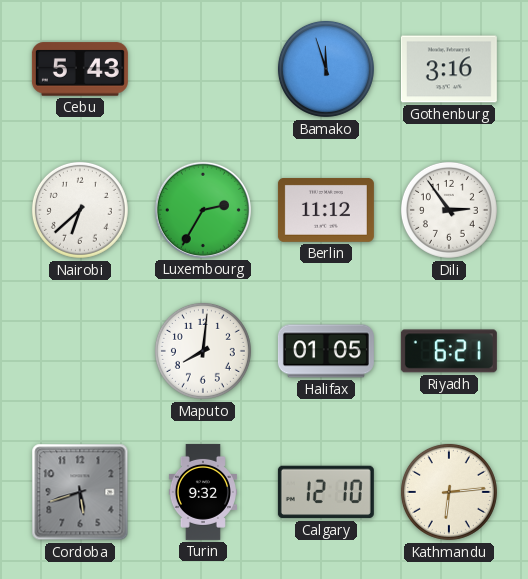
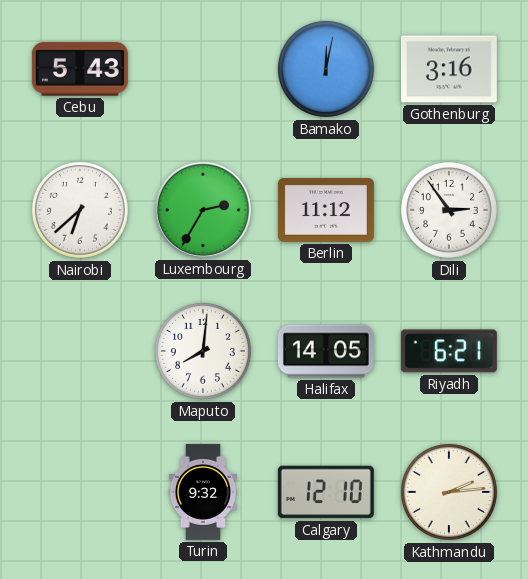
Bamako: 11:57 -> 12:02 (326, 69)
Halifax: 01:05 -> 14:05 (326, 351)
Cordoba: 5:42 -> none (80, 492)
Kathmandu: 6:14 -> 2:14 (449, 492)
